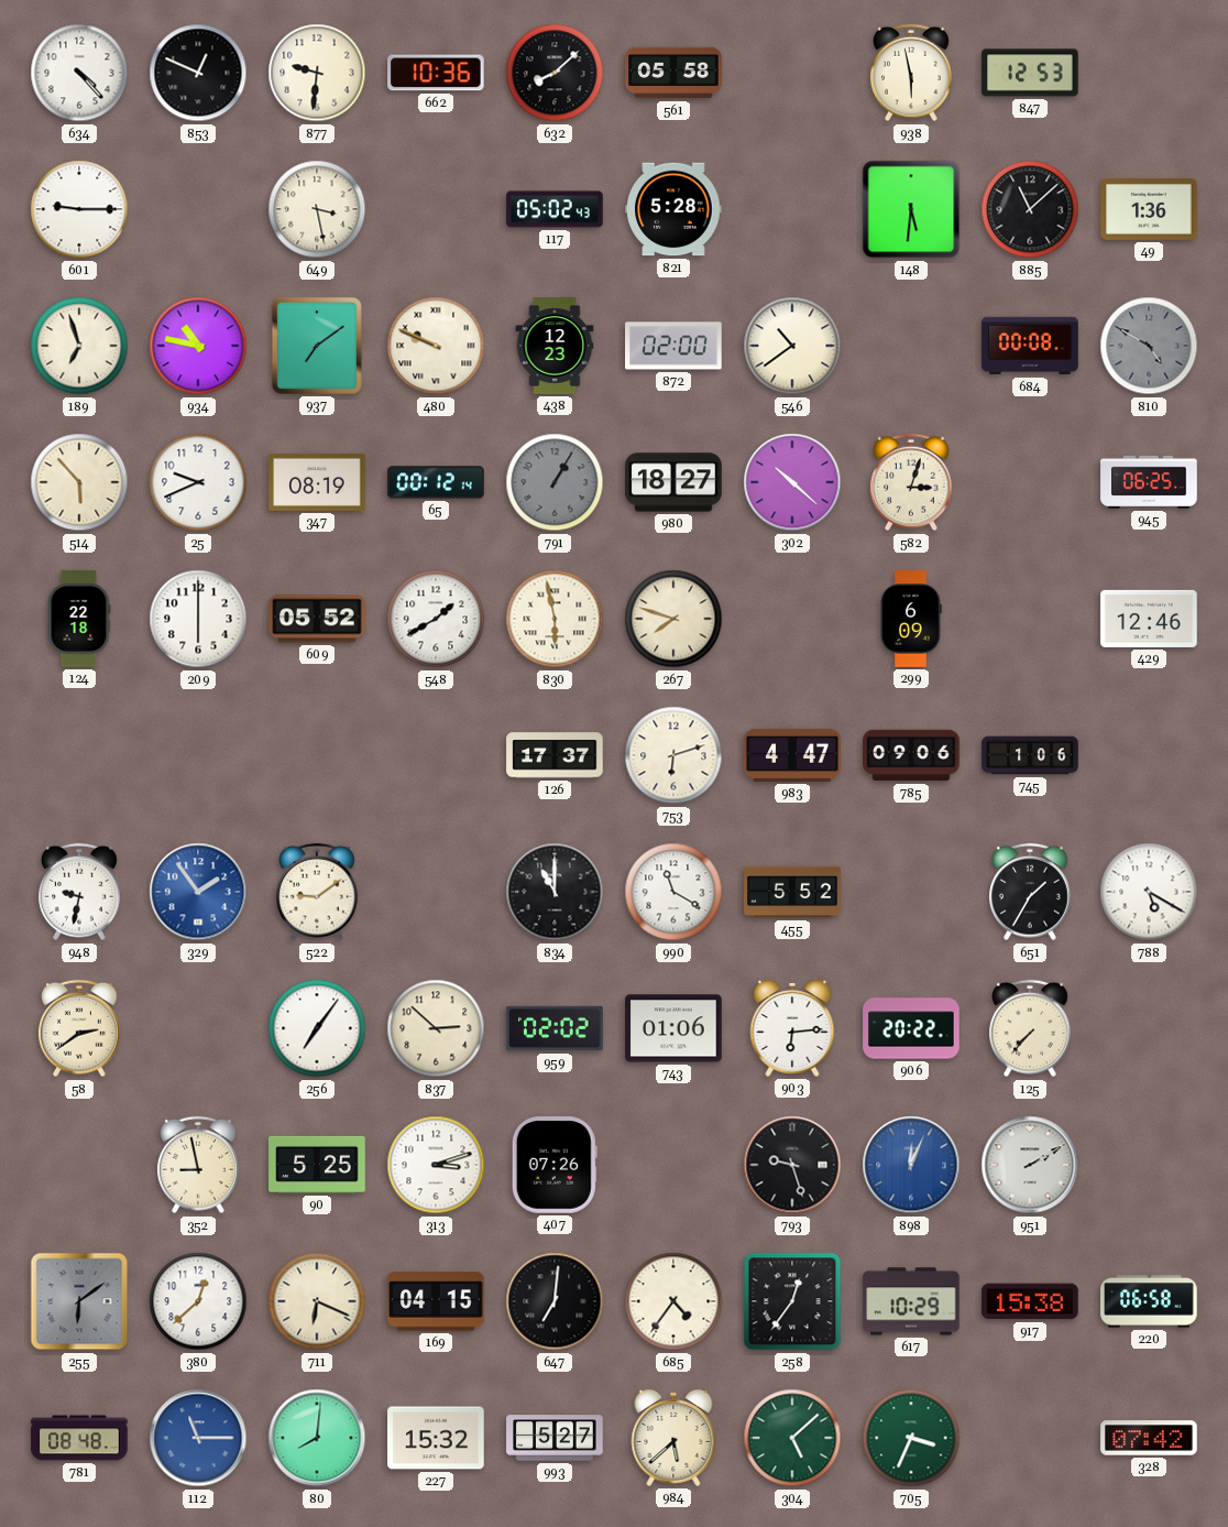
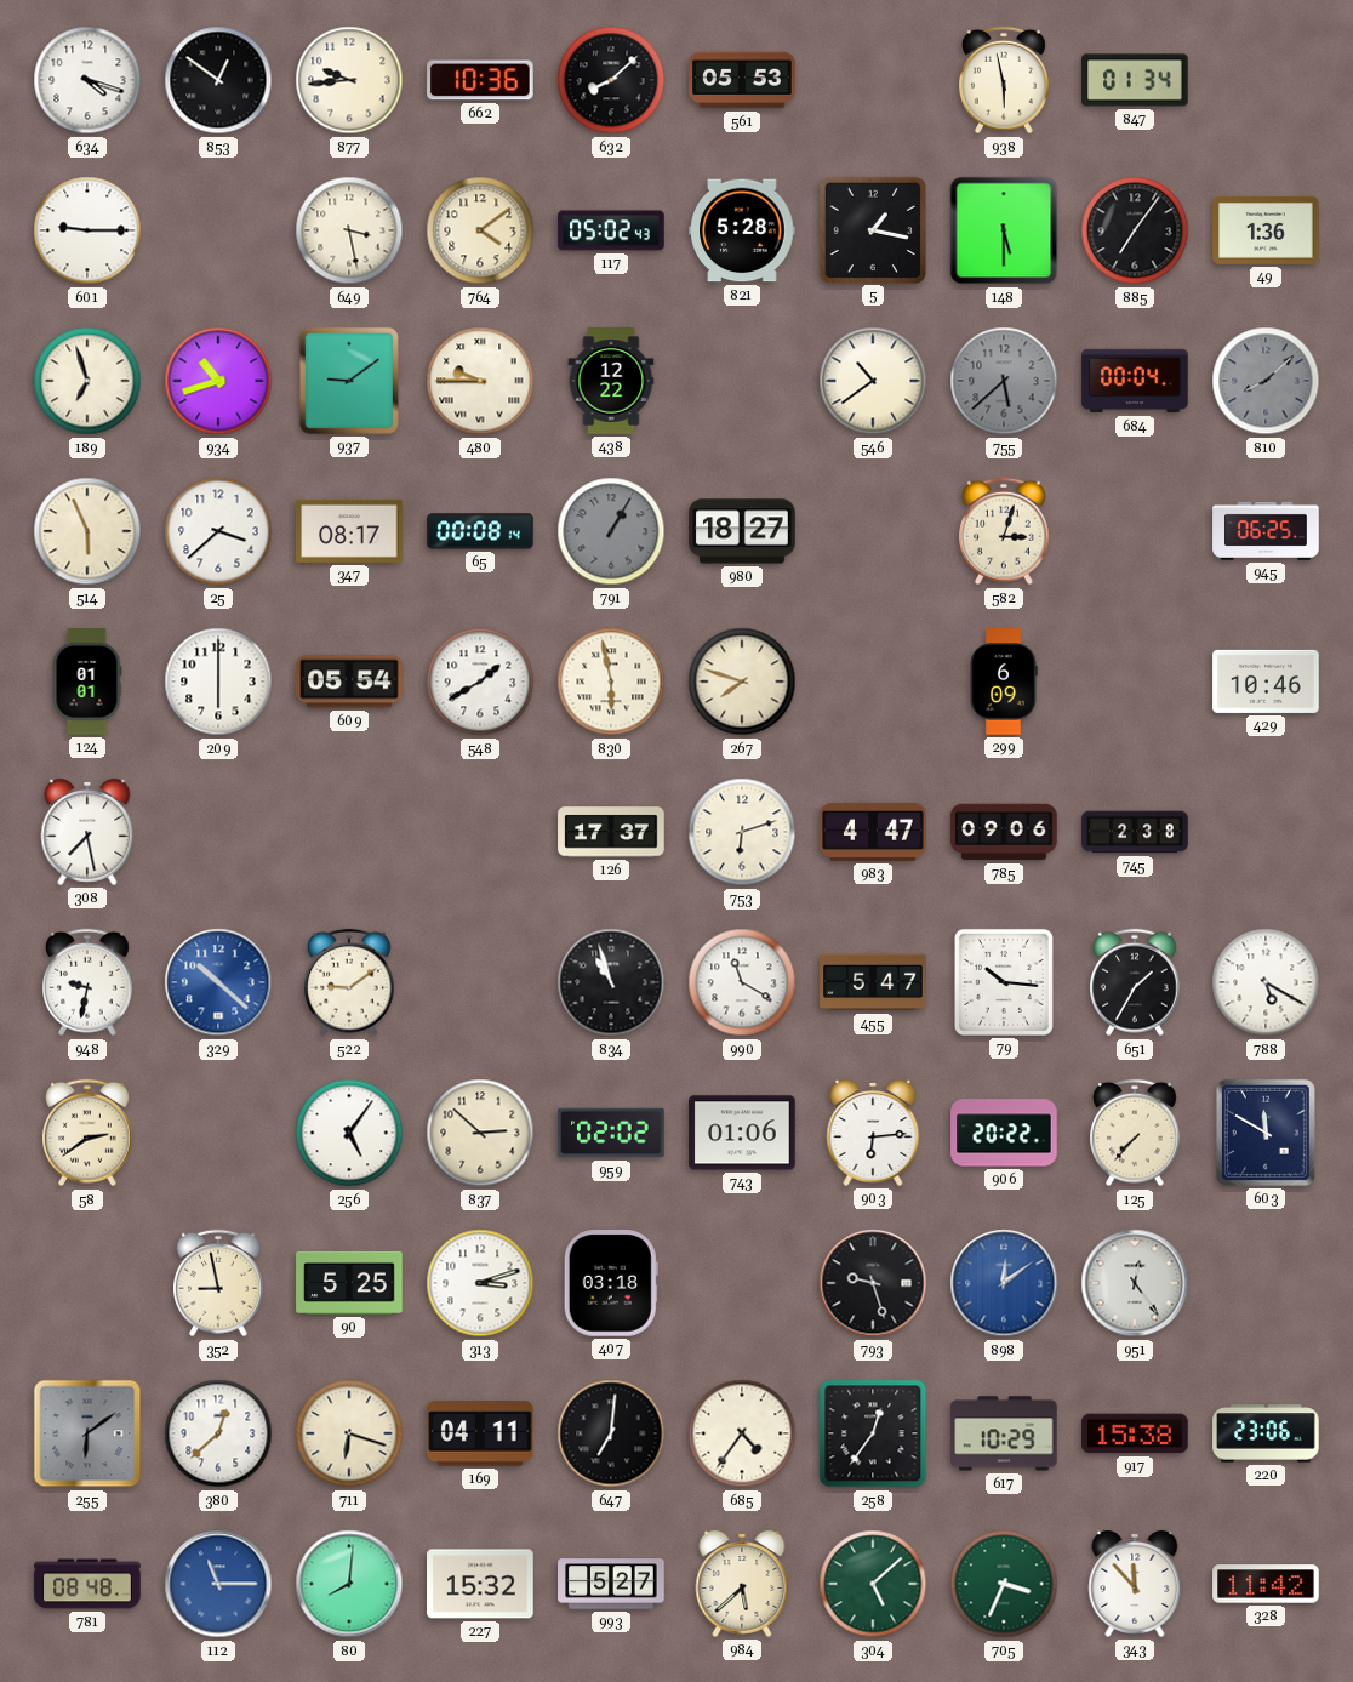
634: 4:23 -> 4:18 (87, 80)
853: 12:49 -> 12:51 (218, 80)
877: 9:31 -> 9:44 (349, 80)
561: 05:58 -> 05:53 (742, 80)
847: 12:53 -> 01:34 (1135, 80)
764: none -> 4:09 (480, 230)
5: none -> 1:17 (872, 229)
148: 5:31 -> 5:30 (1004, 230)
885: 11:08 -> 7:06 (1135, 230)
934: 10:47 -> 10:42 (218, 381)
937: 7:09 -> 9:09 (349, 381)
480: 9:49 -> 9:45 (480, 381)
438: 12:23 -> 12:22 (611, 381)
872: 02:00 -> none (673, 346)
755: none -> 5:38 (1004, 381)
684: 00:08 -> 00:04 (1135, 381)
810: 4:50 -> 8:08 (1266, 381)
514: 5:53 -> 5:56 (87, 531)
25: 9:41 -> 3:38 (218, 531)
347: 08:19 -> 08:17 (349, 531)
65: 00:12 -> 00:08 (480, 531)
302: 10:22 -> none (792, 482)
124: 22:18 -> 01:01 (87, 682)
609: 05:52 -> 05:54 (349, 682)
429: 12:46 -> 10:46 (1266, 682)
308: none -> 7:28 (87, 832)
745: 1:06 -> 2:38 (1135, 832)
329: 1:54 -> 10:22 (218, 982)
834: 11:00 -> 10:57 (611, 982)
455: 5:52 -> 5:47 (873, 982)
79: none -> 10:16 (1004, 982)
256: 7:06 -> 5:06 (349, 1133)
603: none -> 11:50 (1266, 1133)
407: 07:26 -> 03:18 (611, 1283)
898: 12:04 -> 12:09 (1004, 1283)
951: 2:10 -> 12:24 (1135, 1283)
711: 6:19 -> 6:18 (349, 1433)
169: 04:15 -> 04:11 (480, 1433)
220: 06:58 -> 23:06 (1266, 1433)
343: none -> 11:53 (1135, 1584)
328: 07:42 -> 11:42 (1266, 1584)
